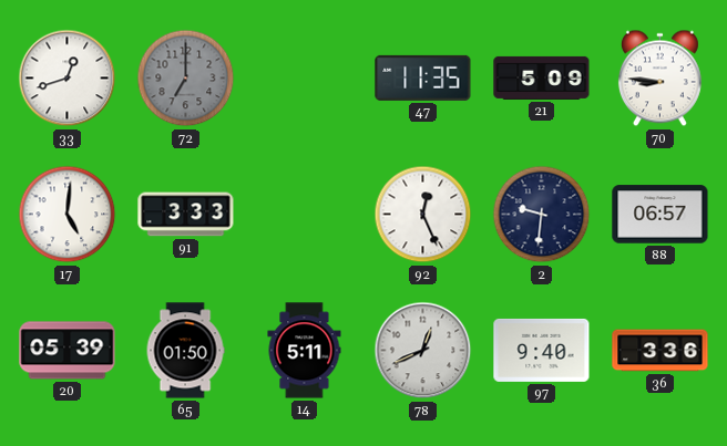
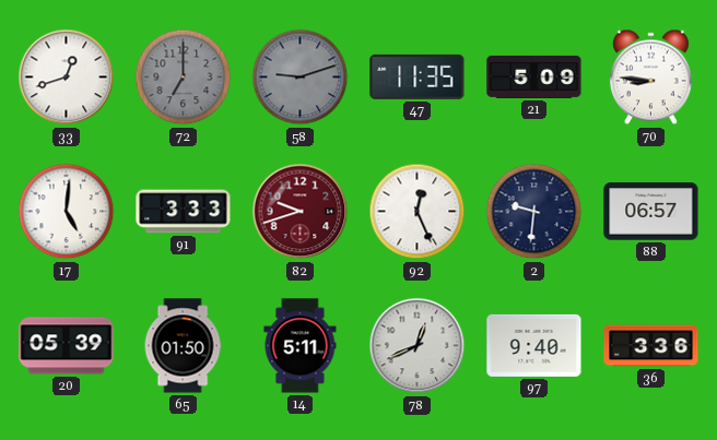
58: none -> 9:12 (301, 78)
82: none -> 9:42 (301, 212)
